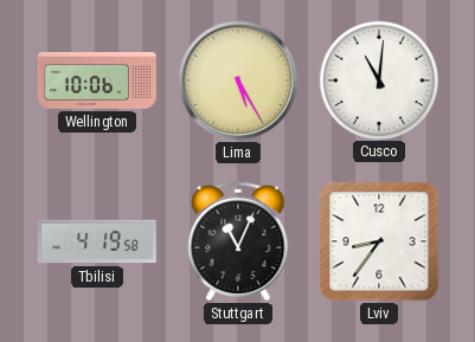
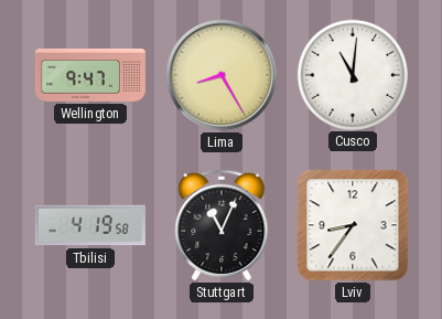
Wellington: 10:06 -> 9:47 (90, 75)
Lima: 5:25 -> 8:25 (222, 75)
